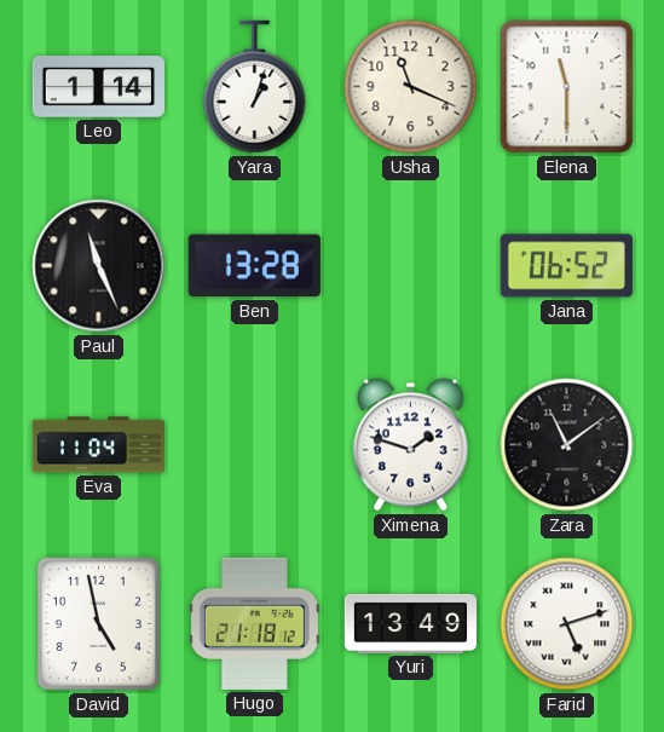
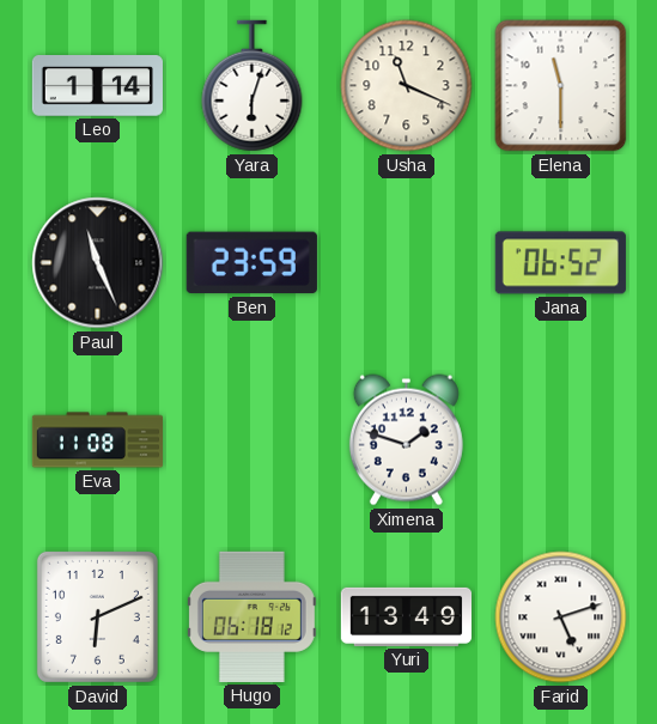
Yara: 1:03 -> 6:03 (253, 86)
Ben: 13:28 -> 23:59 (251, 263)
Eva: 11:04 -> 11:08 (97, 440)
Zara: 11:09 -> none (567, 445)
David: 4:58 -> 6:11 (97, 616)
Hugo: 21:18 -> 06:18 (251, 616)
